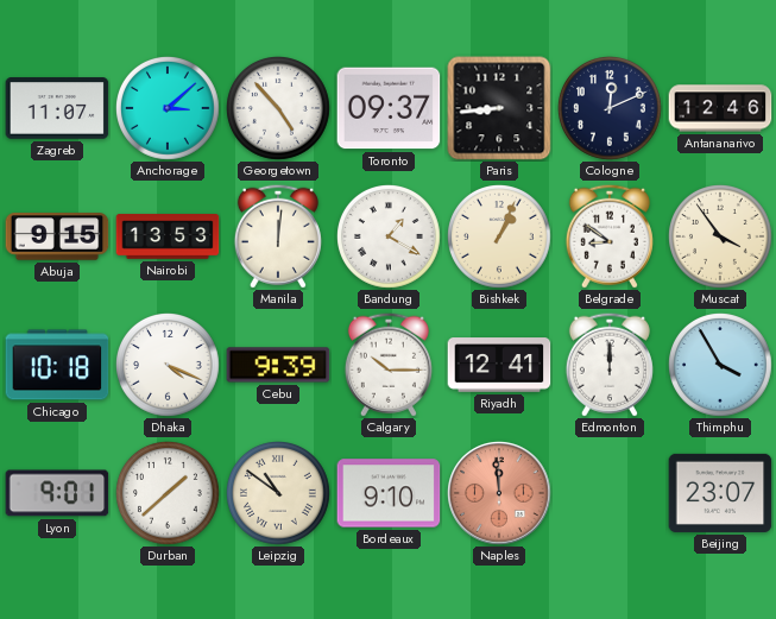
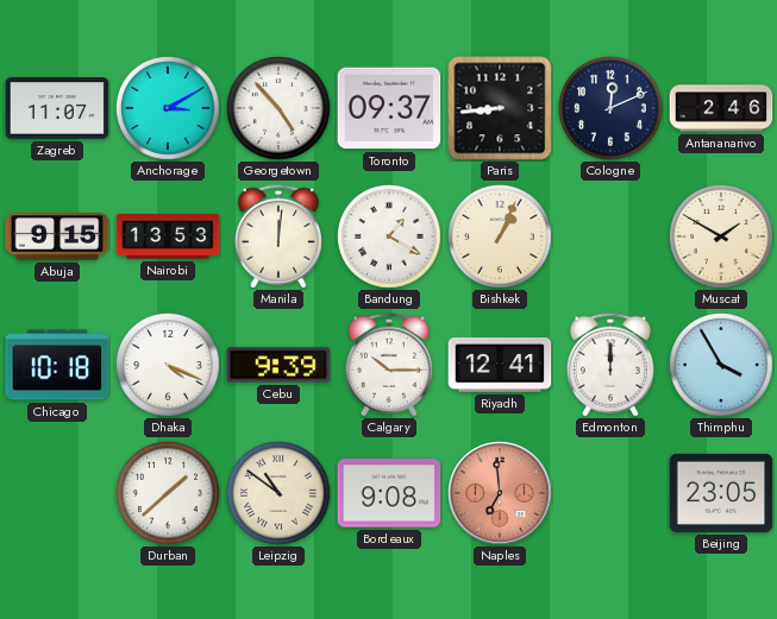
Anchorage: 3:08 -> 3:10 (169, 109)
Antananarivo: 12:46 -> 2:46 (721, 108)
Belgrade: 8:51 -> none (610, 236)
Muscat: 3:54 -> 1:50 (722, 238)
Lyon: 9:01 -> none (57, 493)
Bordeaux: 9:10 -> 9:08 (389, 493)
Naples: 11:59 -> 6:59 (500, 494)
Beijing: 23:07 -> 23:05 (721, 493)
